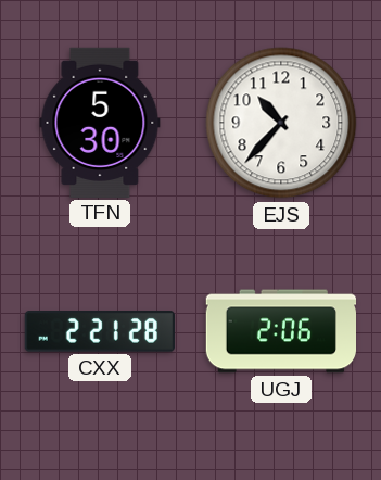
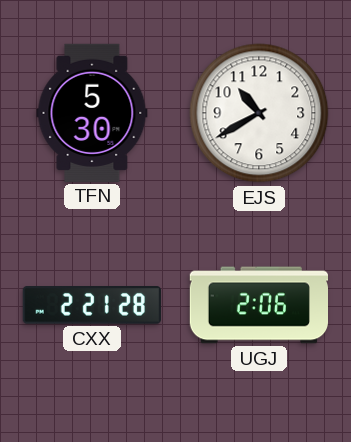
EJS: 10:37 -> 10:40 (259, 113)
